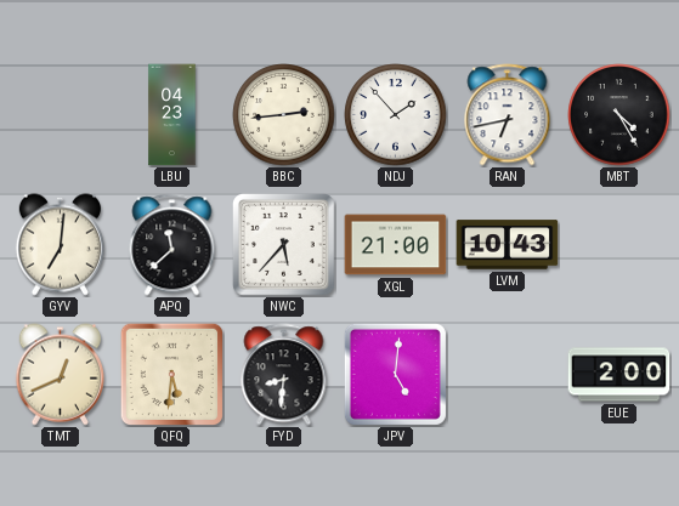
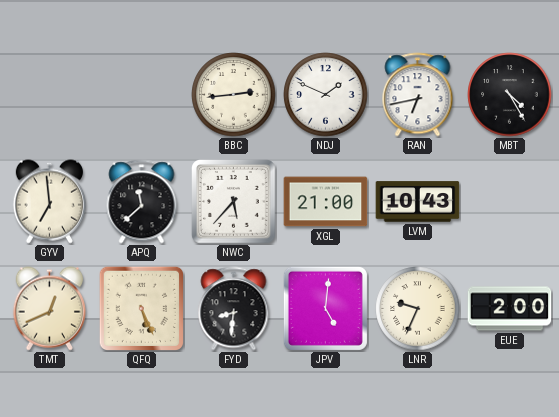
LBU: 04:23 -> none (172, 115)
NDJ: 1:53 -> 1:49 (326, 95)
GYV: 7:01 -> 6:59 (49, 202)
QFQ: 5:31 -> 5:26 (141, 308)
LNR: none -> 9:34 (418, 309)
